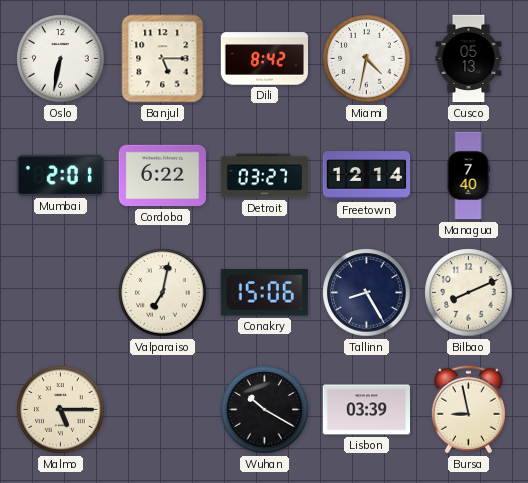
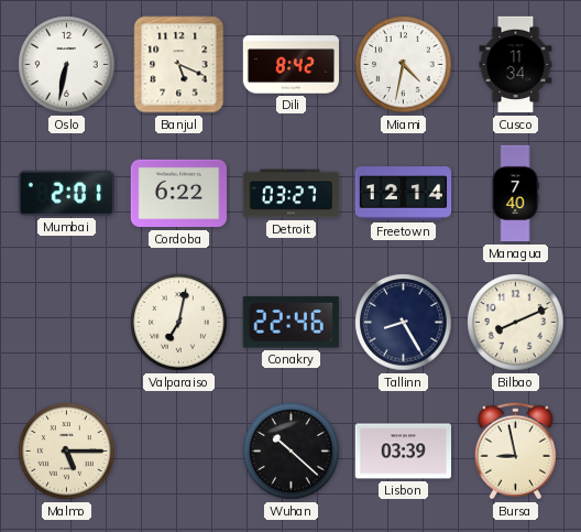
Banjul: 5:15 -> 5:19 (179, 65)
Cusco: 05:13 -> 11:34 (516, 65)
Conakry: 15:06 -> 22:46 (290, 323)
Wuhan: 10:20 -> 10:22 (292, 452)
